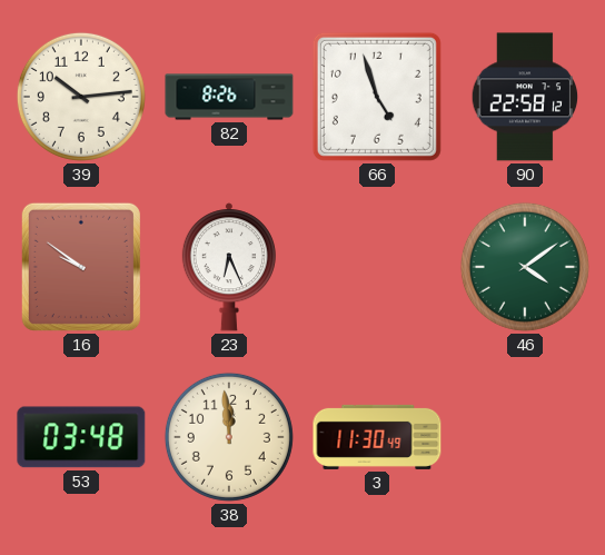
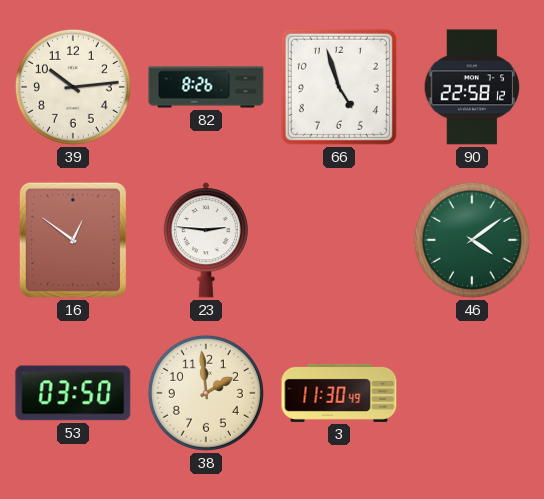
16: 9:51 -> 12:51 (73, 240)
23: 6:26 -> 2:46 (206, 240)
53: 03:48 -> 03:50 (73, 393)
38: 11:59 -> 1:59 (206, 393)
